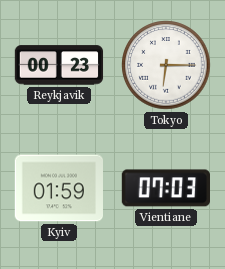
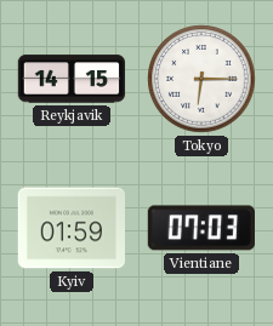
Reykjavik: 00:23 -> 14:15 (72, 79)
